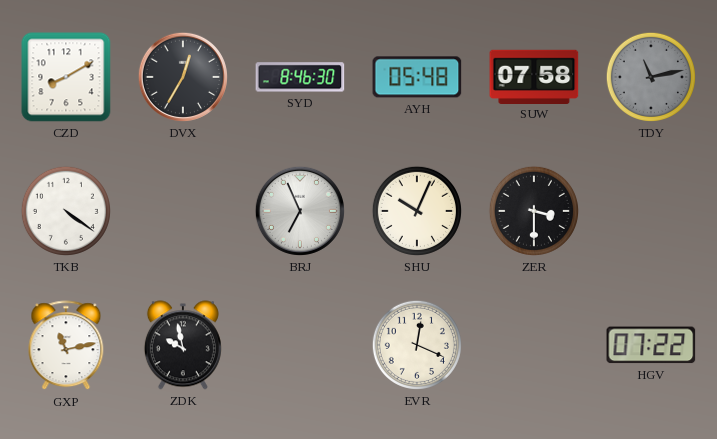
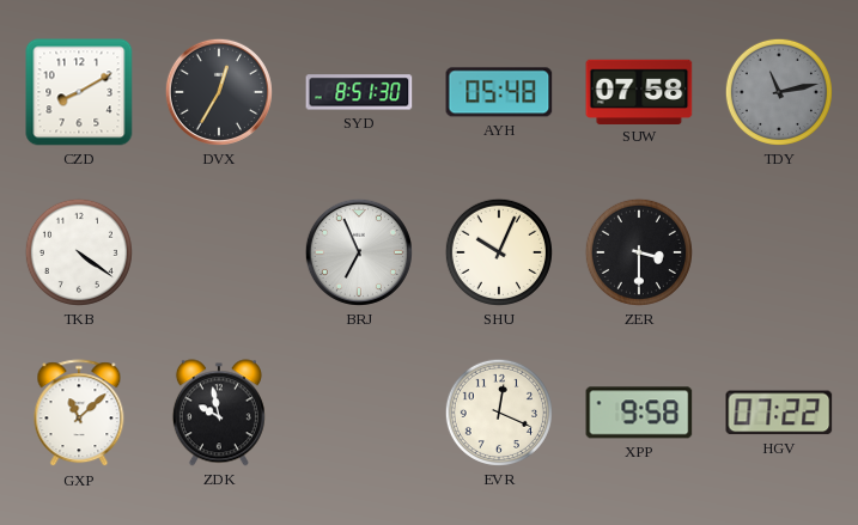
SYD: 8:46 -> 8:51 (359, 92)
GXP: 11:13 -> 11:08 (79, 414)
XPP: none -> 9:58 (639, 413)
